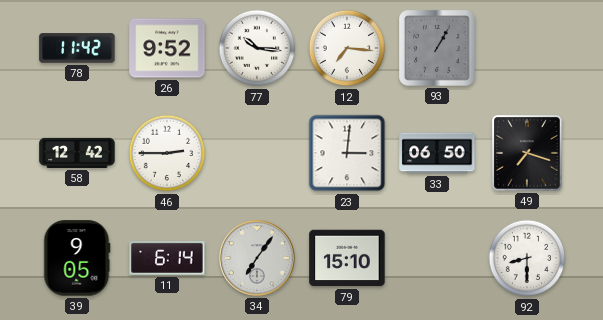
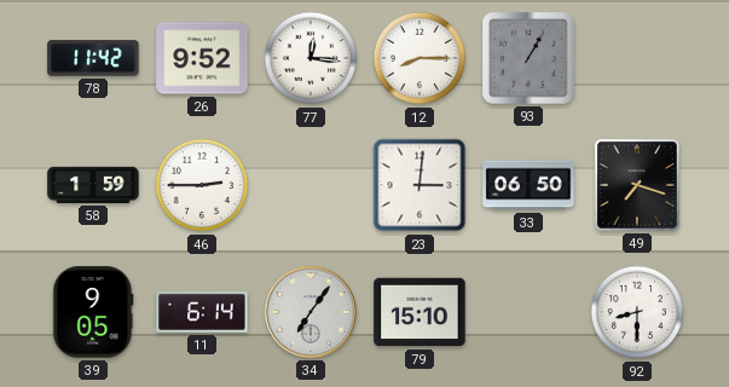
77: 10:16 -> 12:16 (311, 58)
12: 7:16 -> 8:15 (420, 58)
58: 12:42 -> 1:59 (93, 185)
